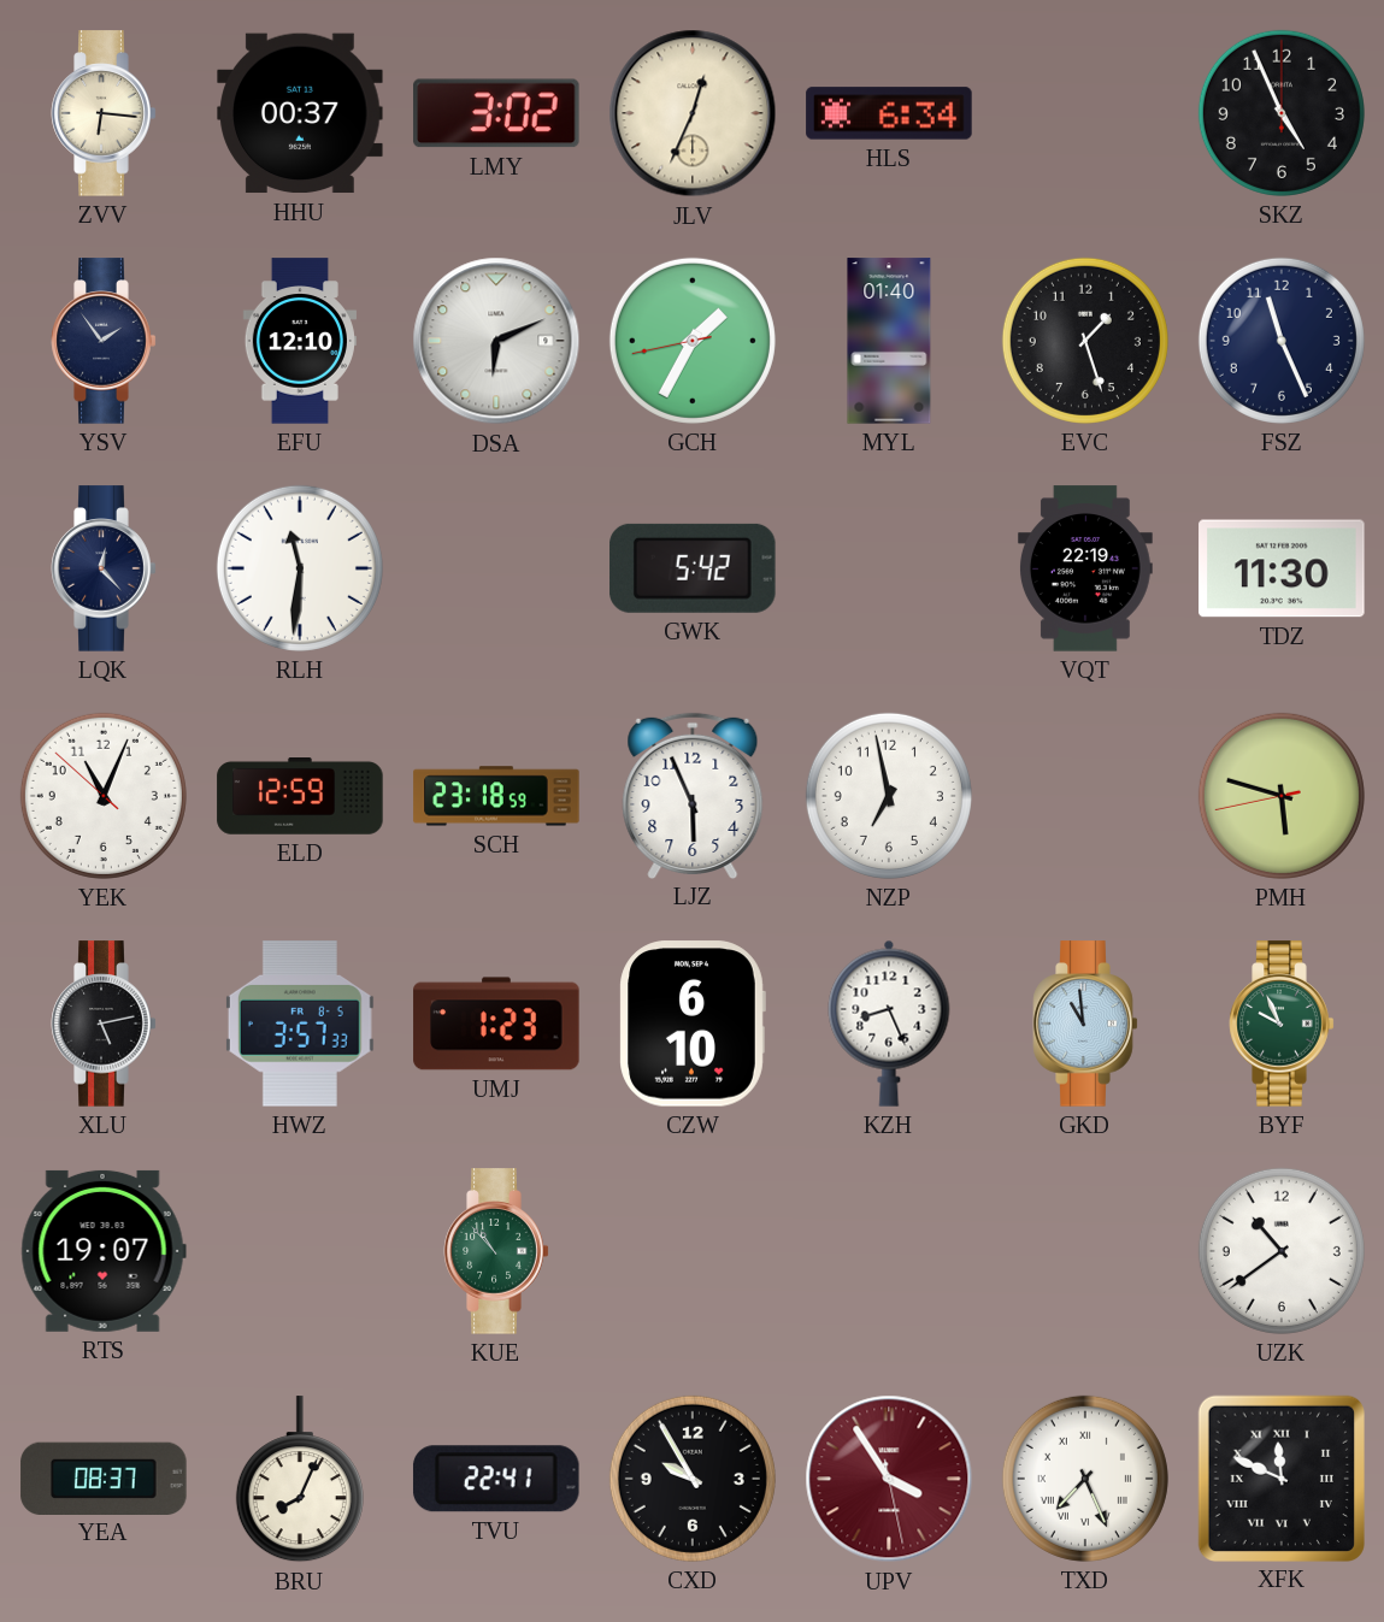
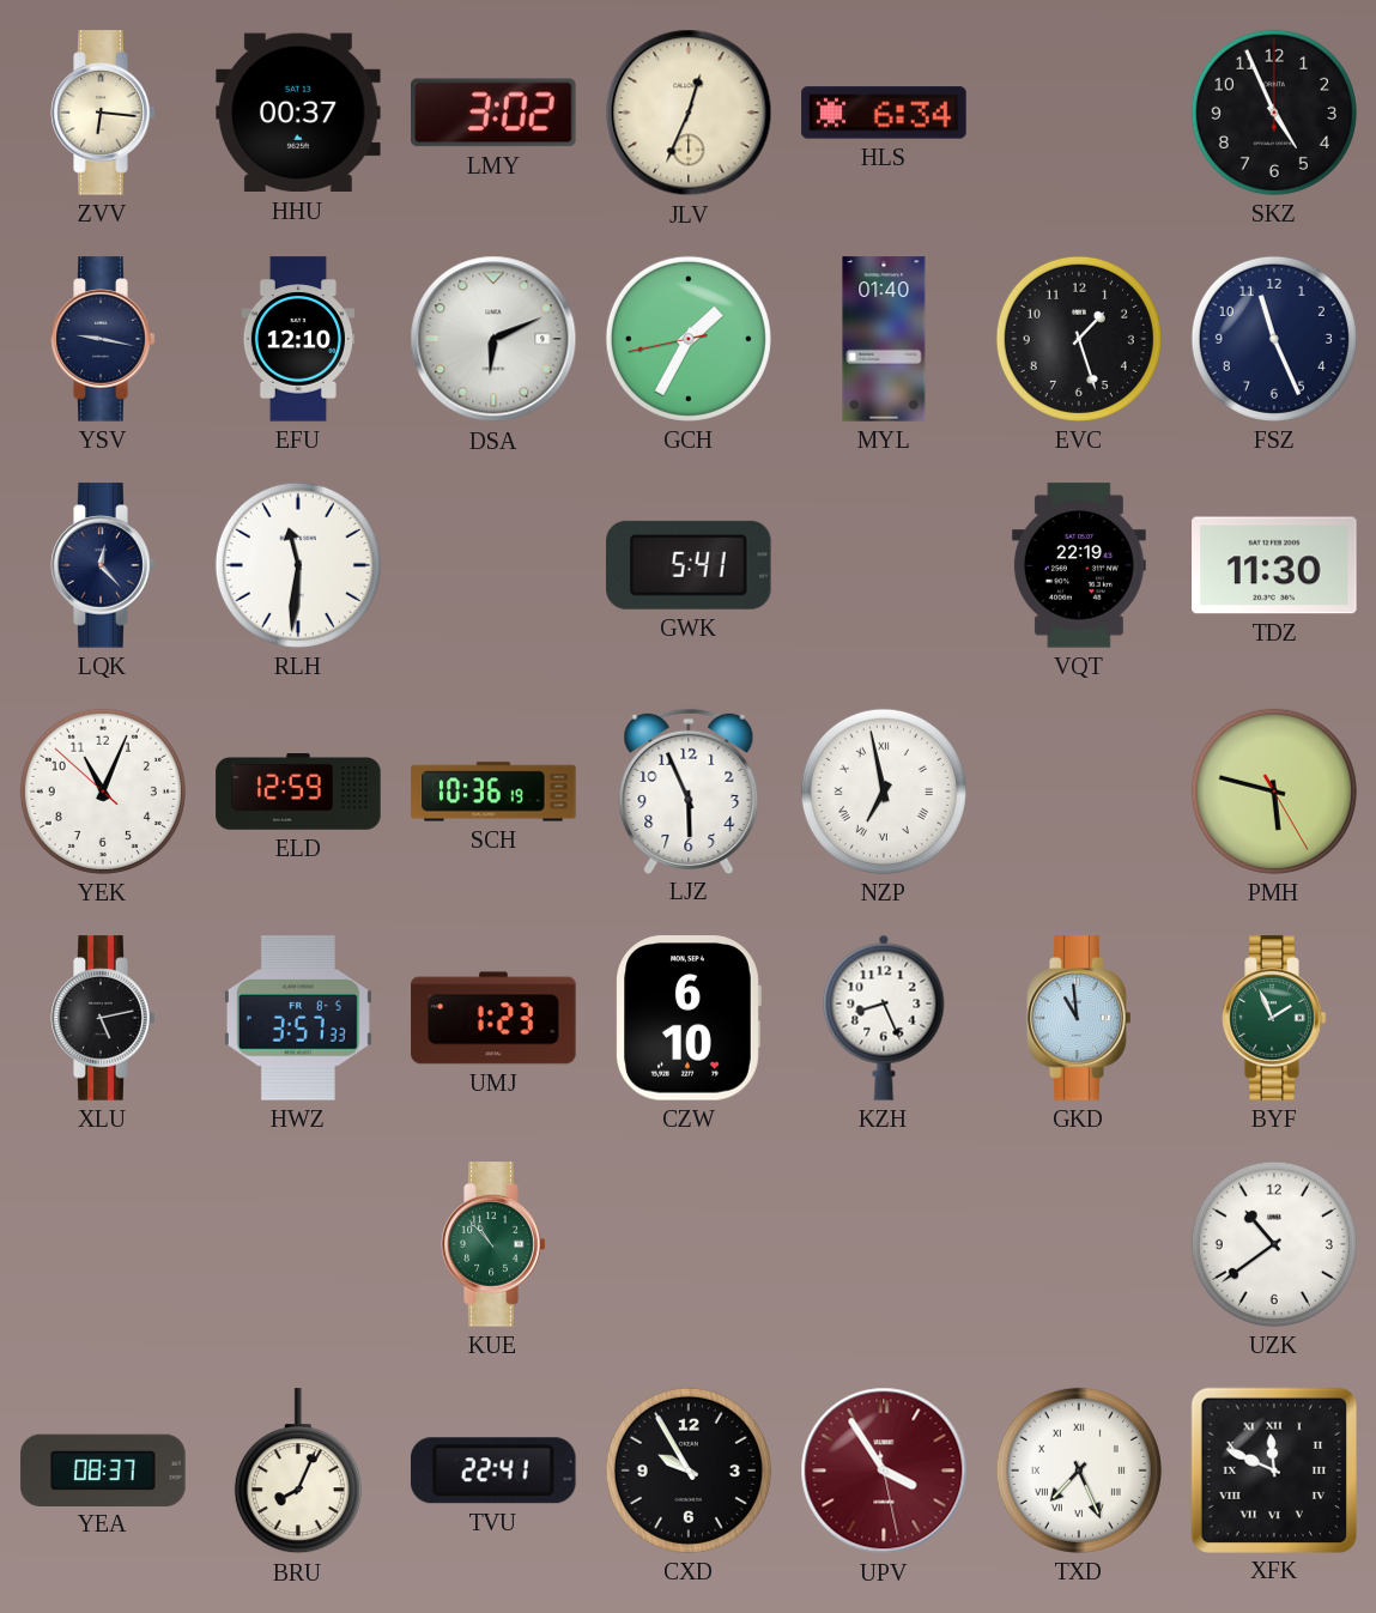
YSV: 1:54 -> 9:17 (103, 339)
GWK: 5:42 -> 5:41 (689, 565)
SCH: 23:18 -> 10:36 (493, 792)
NZP numerals: Arabic -> Roman (884, 792)
PMH: 5:47:43 -> 5:47:25 (1274, 792)
BYF: 9:56 -> 1:56 (1274, 1018)
RTS: 19:07 -> none (104, 1251)
